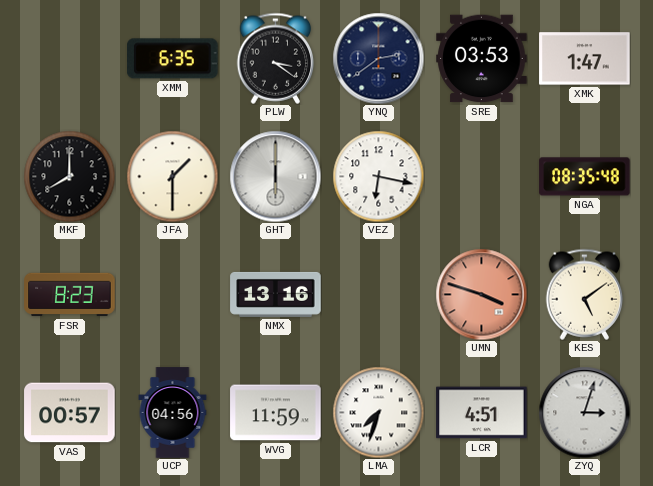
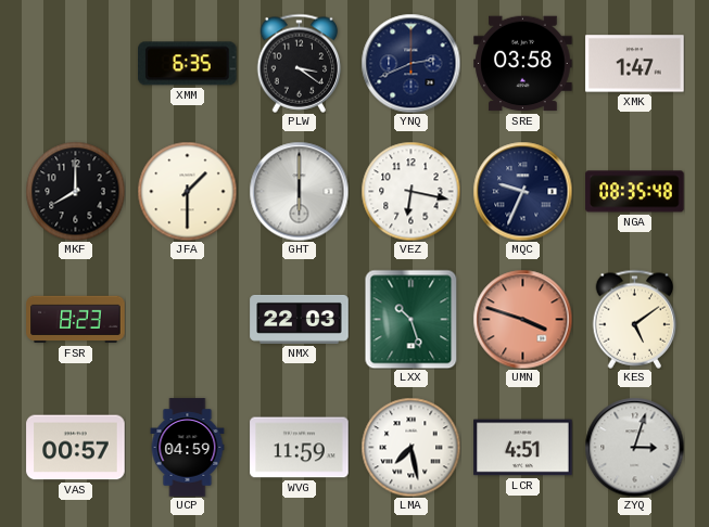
YNQ: 2:39 -> 2:41 (410, 63)
SRE: 03:53 -> 03:58 (523, 64)
MQC: none -> 9:34 (522, 191)
NMX: 13:16 -> 22:03 (300, 319)
LXX: none -> 10:27 (412, 319)
UCP: 04:56 -> 04:59 (188, 448)
LMA: 7:33 -> 7:28 (410, 447)
